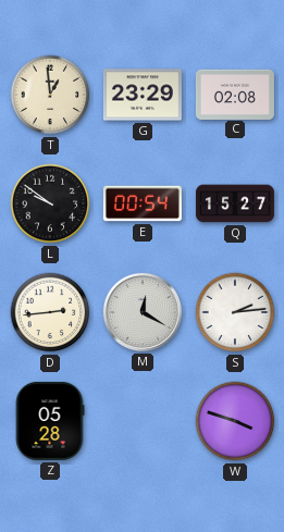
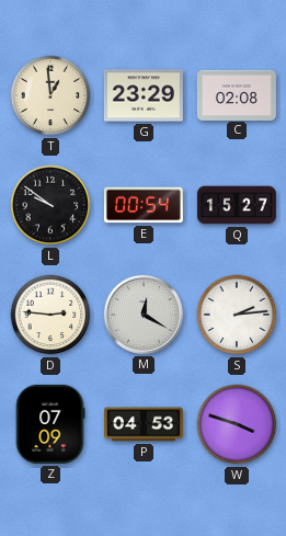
D: 2:44 -> 2:46 (50, 315)
Z: 05:28 -> 07:09 (50, 424)
P: none -> 04:53 (144, 424)
